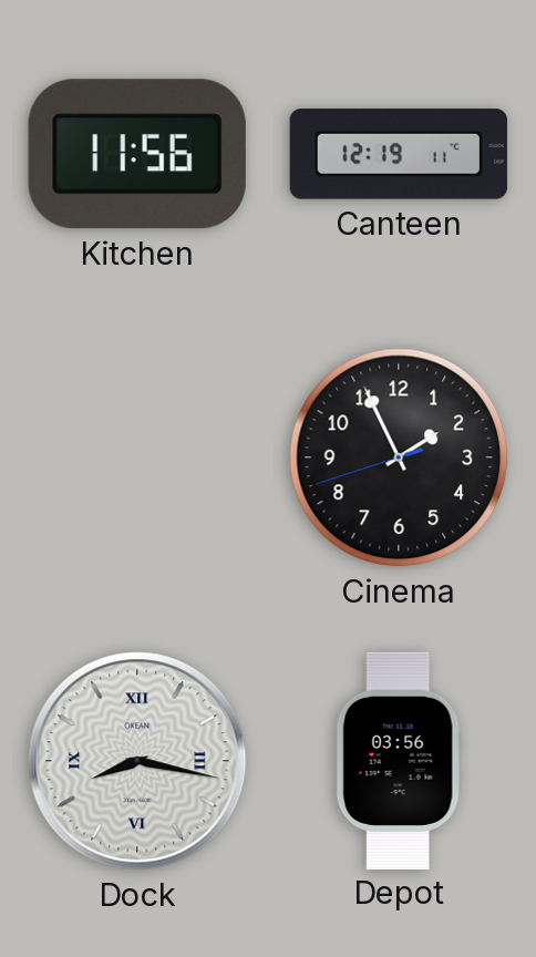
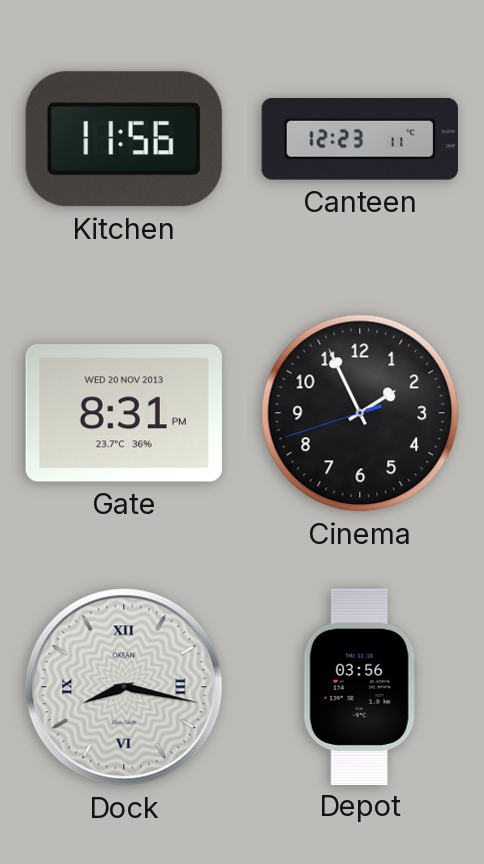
Canteen: 12:19 -> 12:23 (360, 139)
Gate: none -> 8:31 (124, 413)
